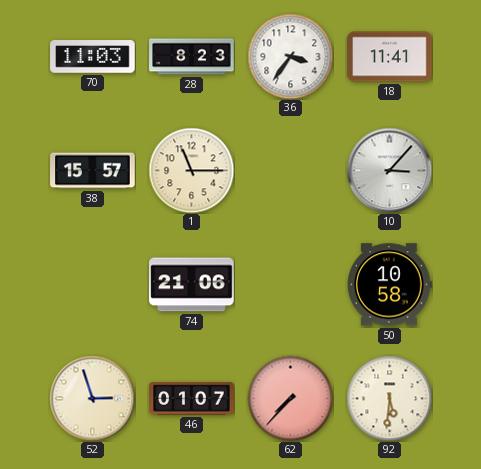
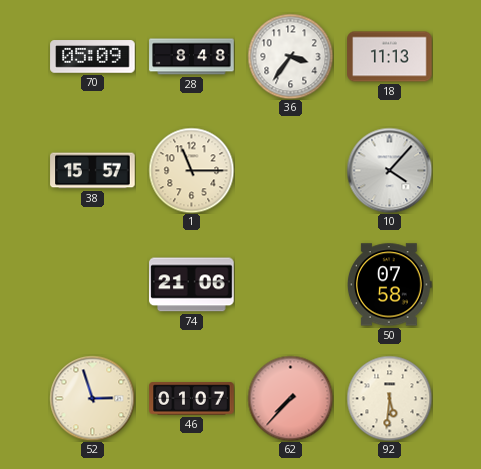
70: 11:03 -> 05:09 (93, 57)
28: 8:23 -> 8:48 (192, 57)
18: 11:41 -> 11:13 (390, 57)
10: 3:07 -> 4:07 (389, 170)
50: 10:58 -> 07:58 (390, 285)
